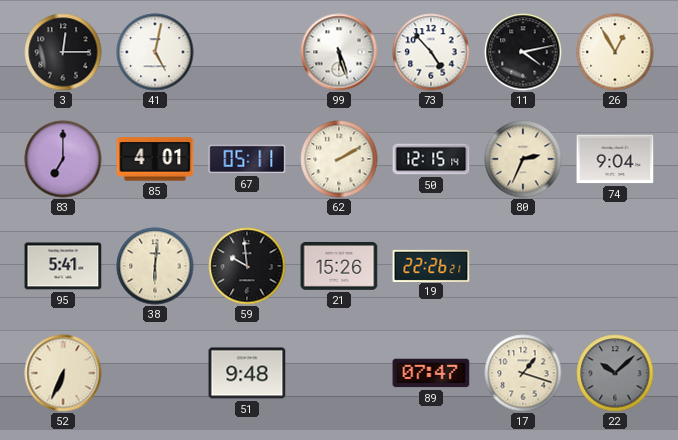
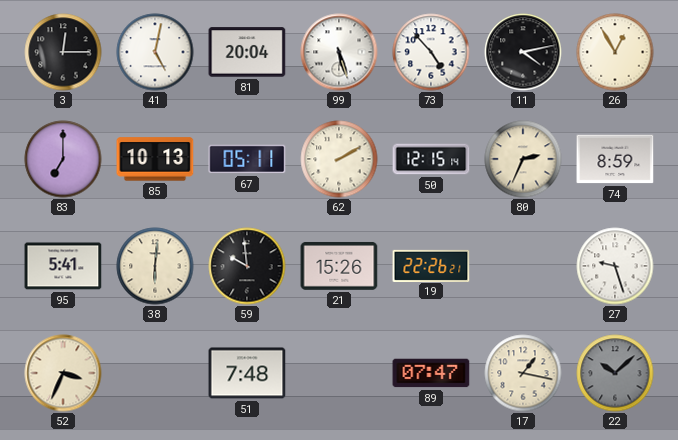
81: none -> 20:04 (247, 52)
85: 4:01 -> 10:13 (155, 159)
74: 9:04 -> 8:59 (615, 159)
27: none -> 9:27 (615, 266)
52: 6:34 -> 3:34 (63, 373)
51: 9:48 -> 7:48 (247, 373)
17: 1:18 -> 1:17 (523, 373)
